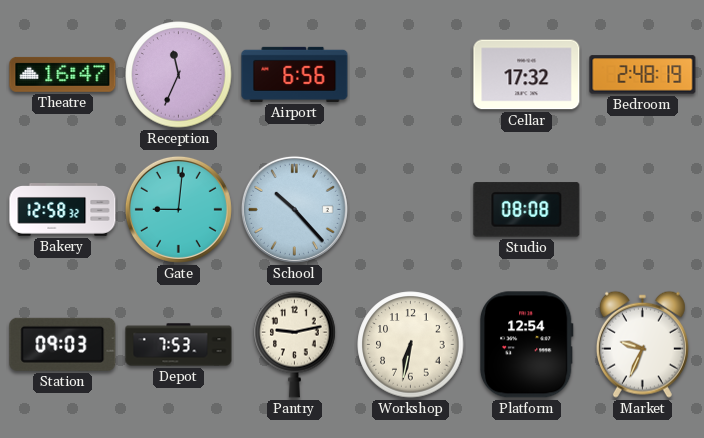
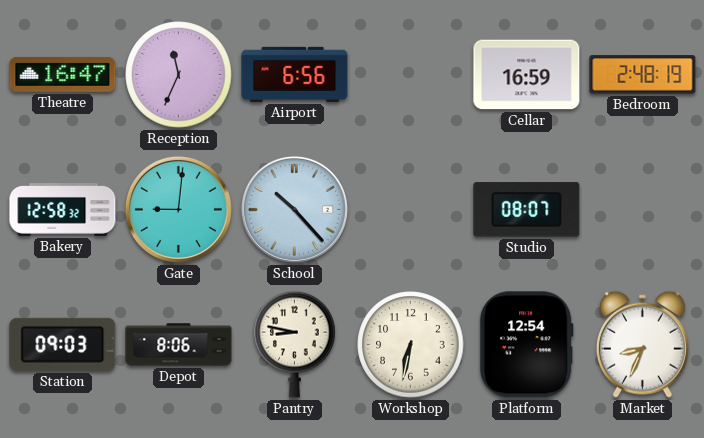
Cellar: 17:32 -> 16:59 (527, 75)
Studio: 08:08 -> 08:07 (527, 210)
Depot: 7:53 -> 8:06 (179, 345)
Pantry: 9:13 -> 8:47 (295, 344)
Market: 9:34 -> 8:34 (642, 344)
